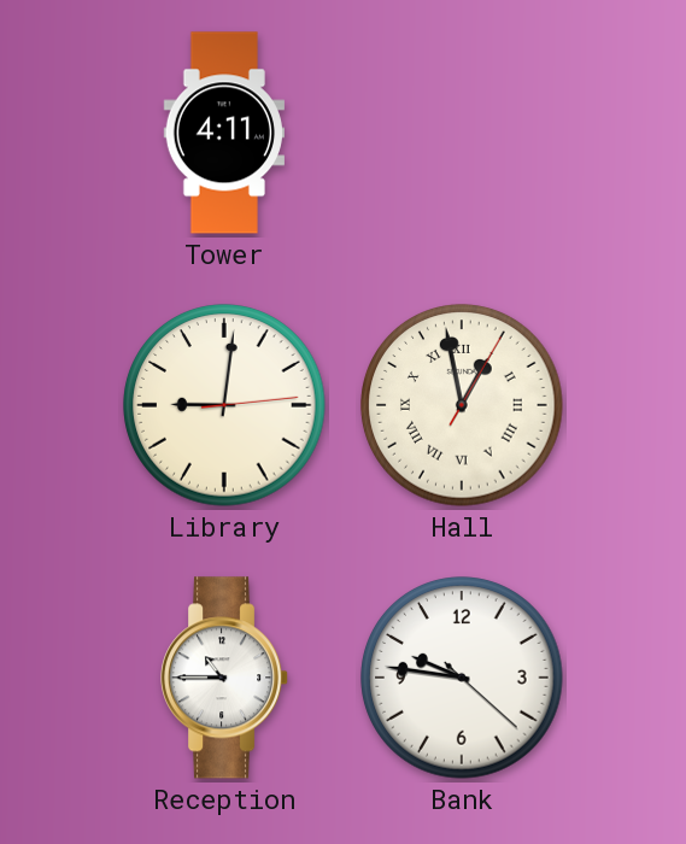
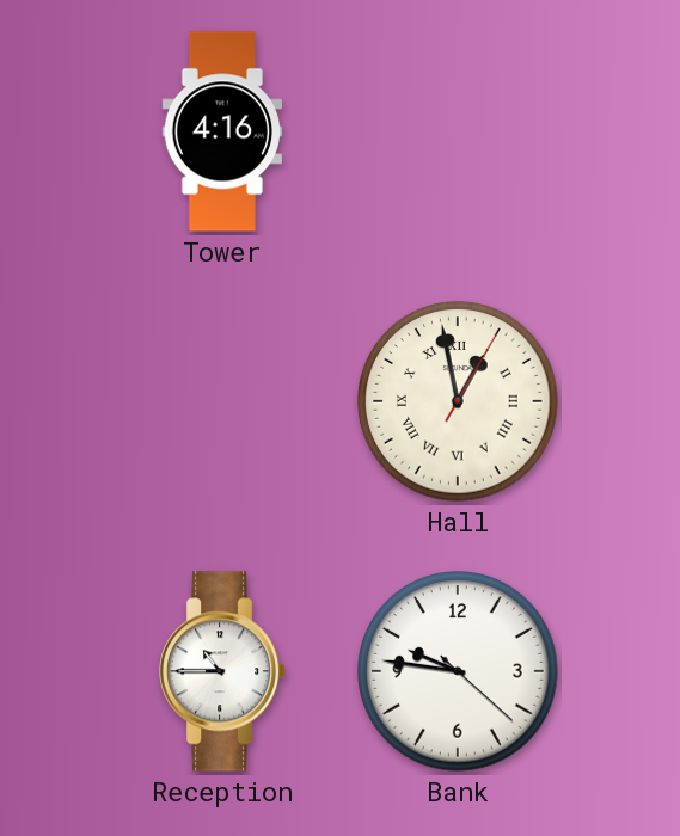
Tower: 4:11 -> 4:16 (221, 131)
Library: 9:01 -> none (224, 405)
